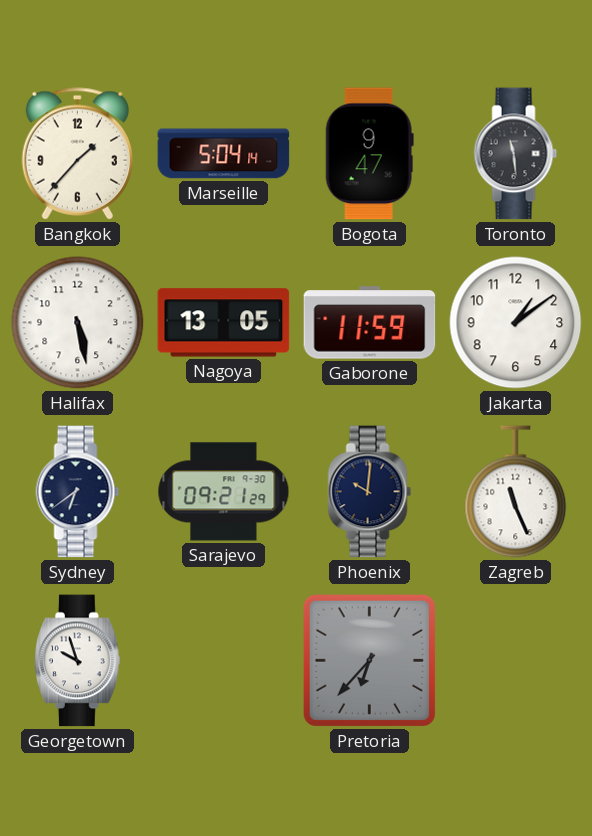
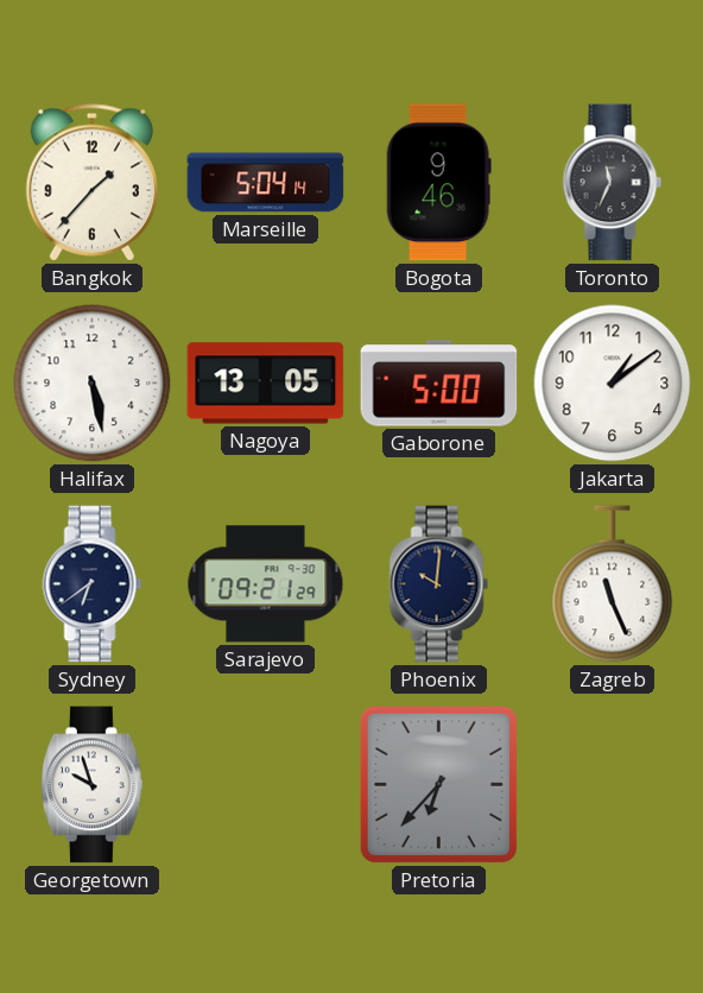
Bogota: 9:47 -> 9:46 (438, 183)
Toronto: 11:29 -> 11:34 (613, 183)
Gaborone: 11:59 -> 5:00 (439, 384)
